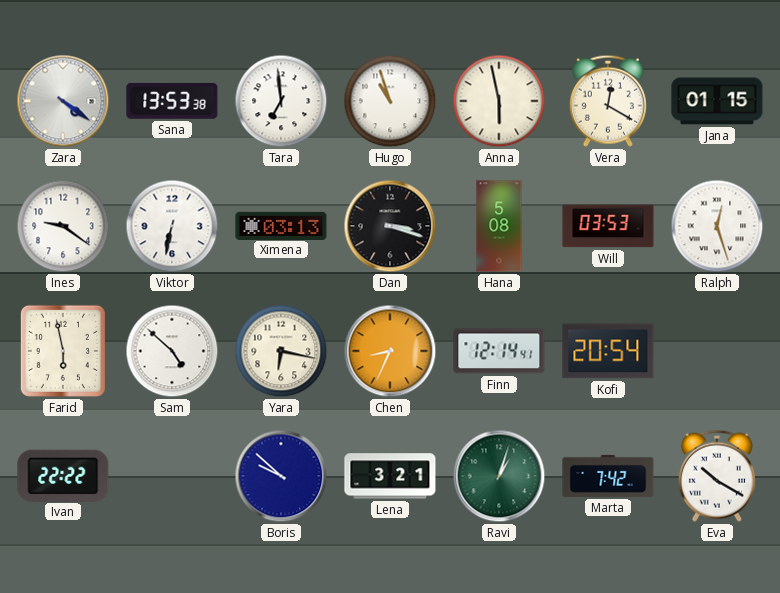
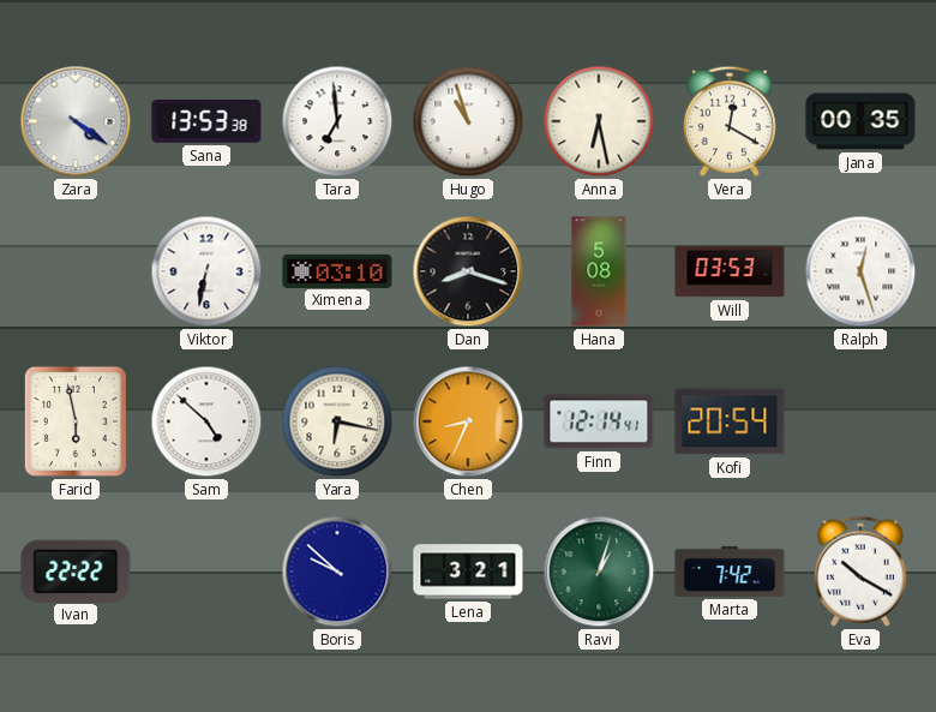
Anna: 5:58 -> 6:28 (599, 121)
Jana: 01:15 -> 00:35 (860, 121)
Ines: 9:21 -> none (63, 226)
Ximena: 03:13 -> 03:10 (337, 270)
Dan: 3:18 -> 8:18 (468, 271)
